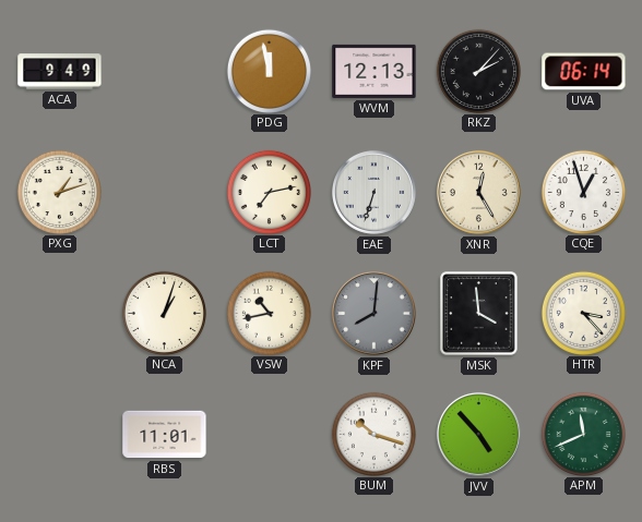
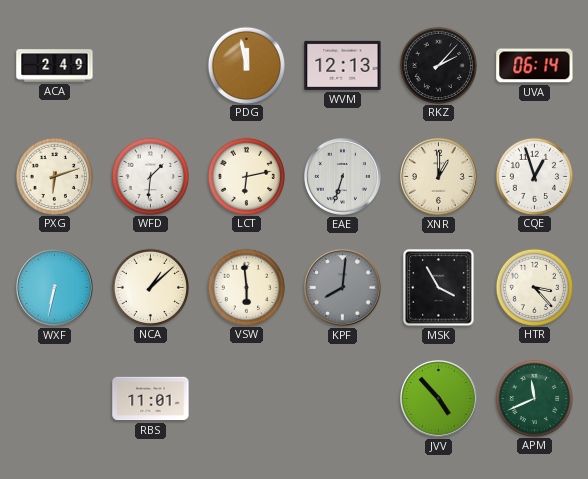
ACA: 9:49 -> 2:49 (55, 66)
PXG: 1:12 -> 6:12 (54, 176)
WFD: none -> 1:31 (150, 176)
LCT: 7:13 -> 6:13 (246, 176)
XNR: 12:25 -> 1:00 (438, 176)
WXF: none -> 6:32 (54, 287)
NCA: 1:03 -> 1:08 (150, 287)
VSW: 10:43 -> 5:59 (246, 287)
MSK: 3:59 -> 3:55 (439, 288)
BUM: 10:18 -> none (373, 434)
